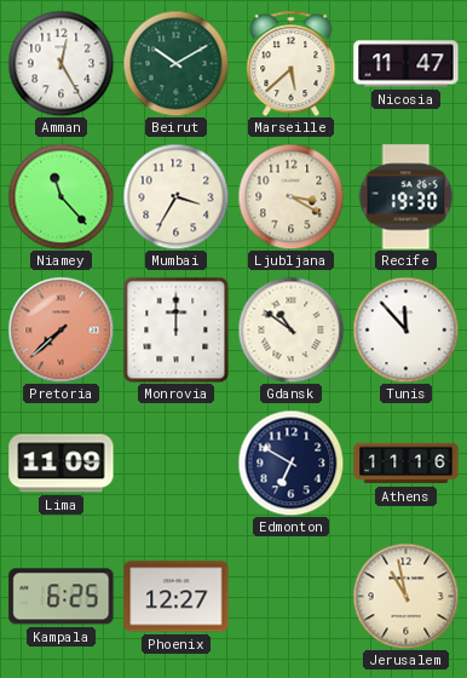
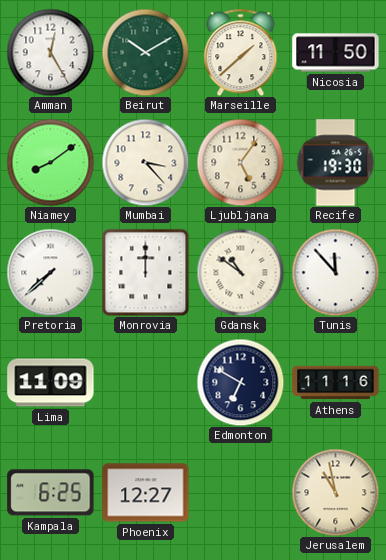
Marseille: 5:38 -> 1:38 (241, 52)
Nicosia: 11:47 -> 11:50 (336, 53)
Niamey: 11:23 -> 8:09 (50, 162)
Mumbai: 3:35 -> 3:23 (145, 162)
Ljubljana: 3:20 -> 5:06 (240, 162)
Pretoria dial: salmon -> white (50, 272)
